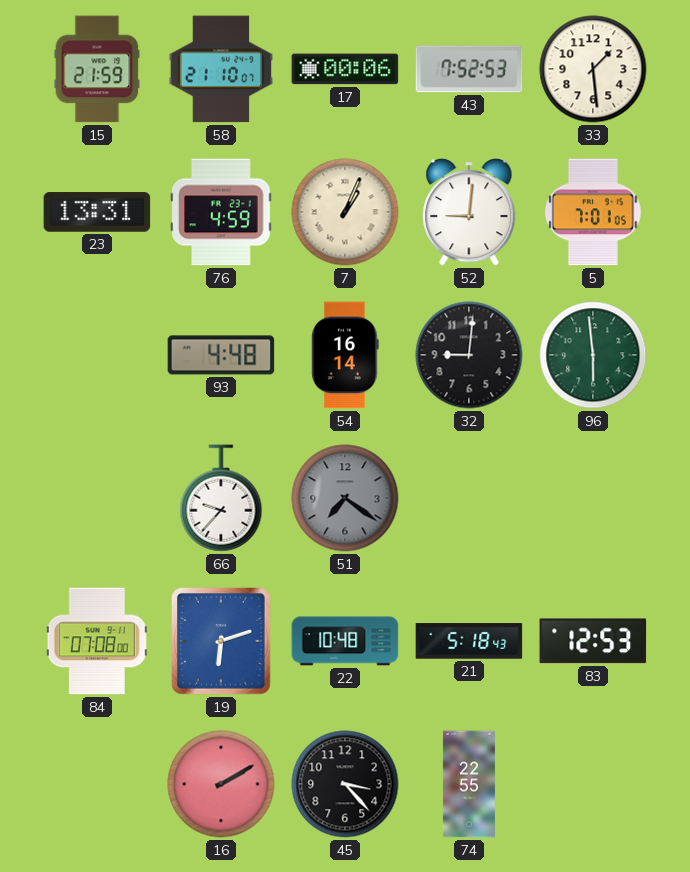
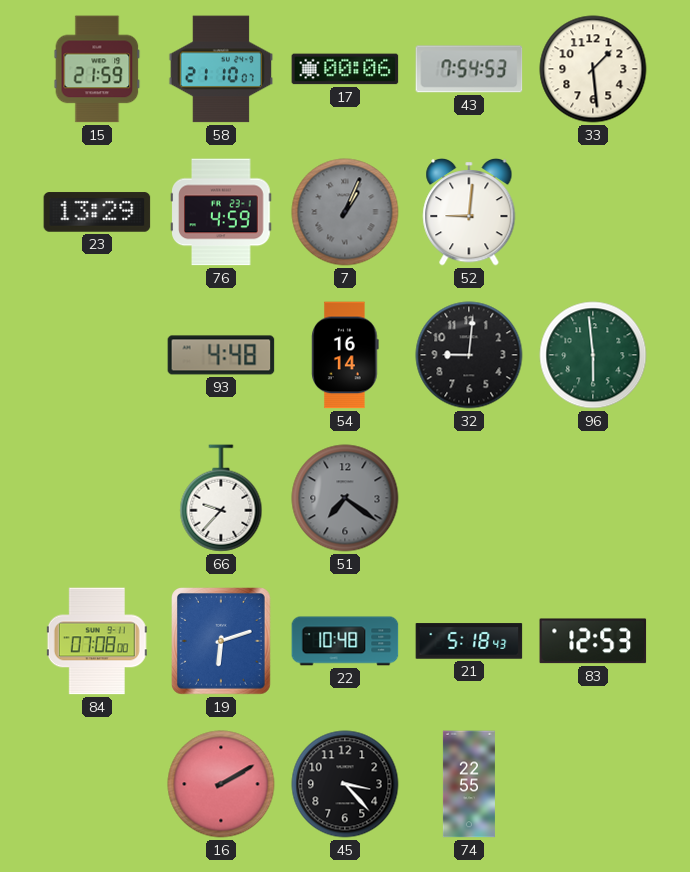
43: 7:52 -> 7:54 (469, 69)
23: 13:31 -> 13:29 (97, 212)
7 dial: cream -> grey (345, 212)
5: 7:01 -> none (594, 212)
